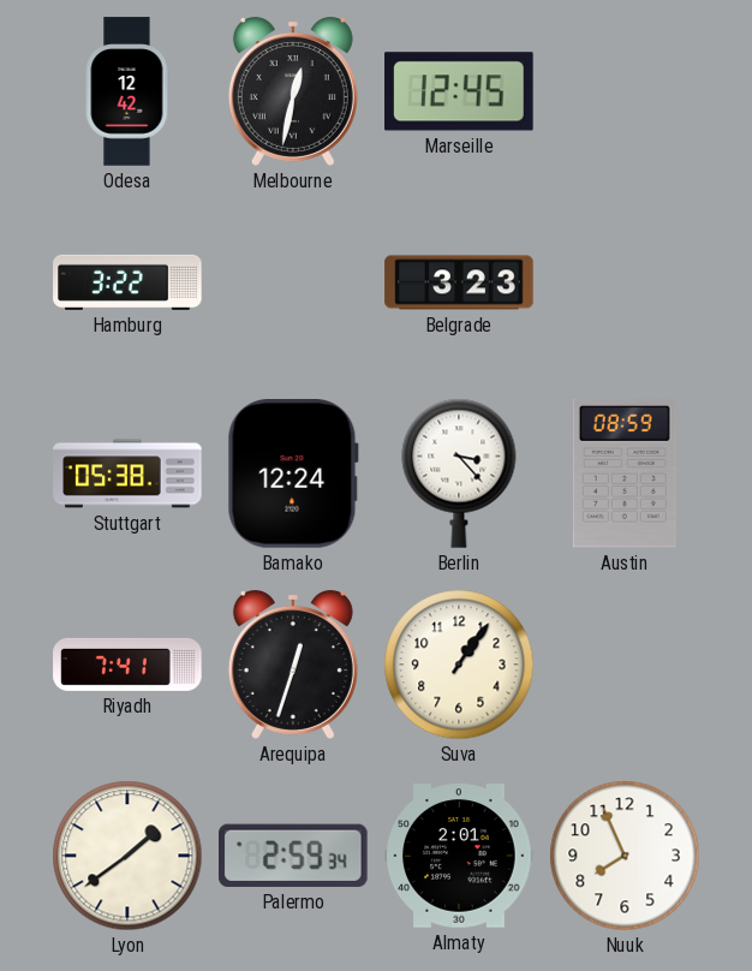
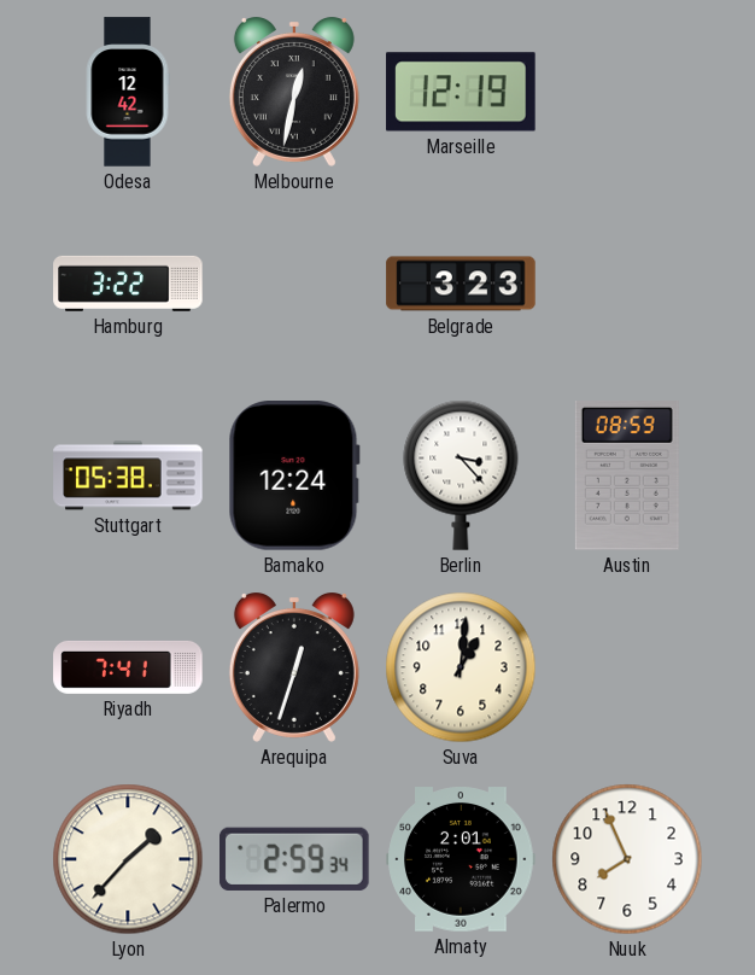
Marseille: 12:45 -> 12:19 (461, 92)
Suva: 1:06 -> 1:01 (461, 667)
Lyon: 1:39 -> 1:37 (128, 859)
